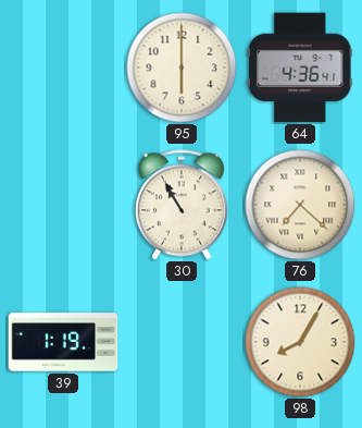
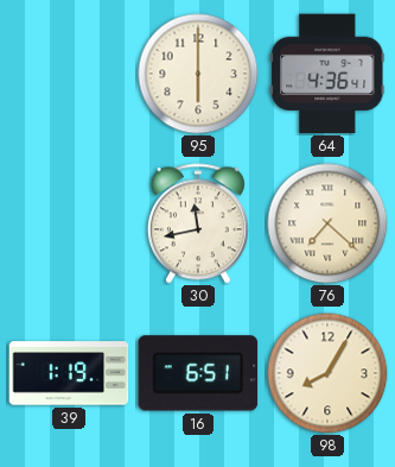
30: 10:55 -> 11:43 (198, 223)
16: none -> 6:51 (198, 373)
